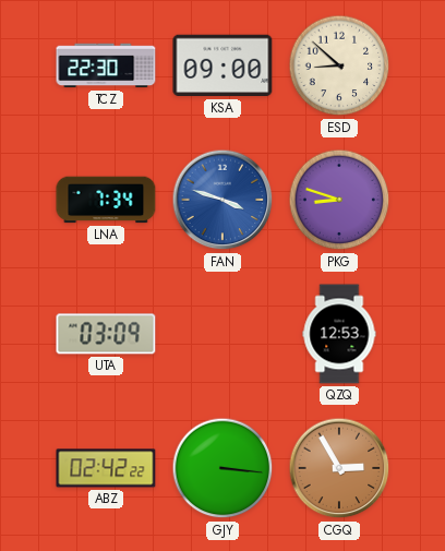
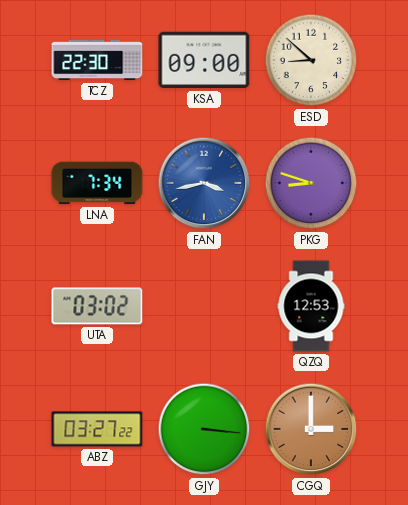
FAN: 3:48 -> 3:43 (204, 183)
UTA: 03:09 -> 03:02 (97, 306)
ABZ: 02:42 -> 03:27 (97, 429)
CGQ: 2:55 -> 3:00 (311, 429)
